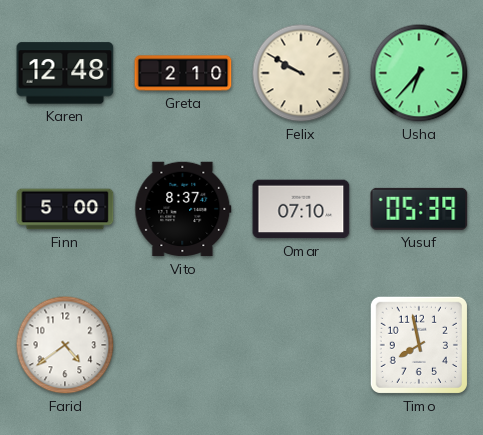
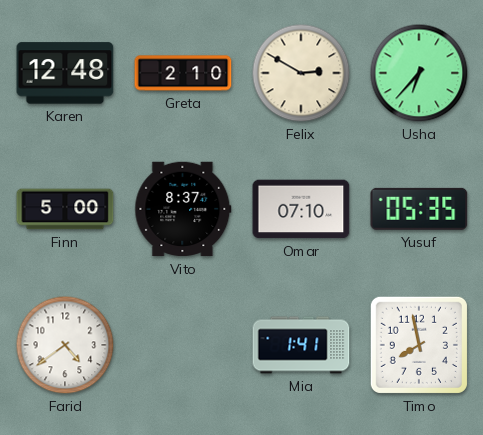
Felix: 9:50 -> 2:50 (301, 73)
Yusuf: 05:39 -> 05:35 (419, 209)
Mia: none -> 1:41 (301, 345)
